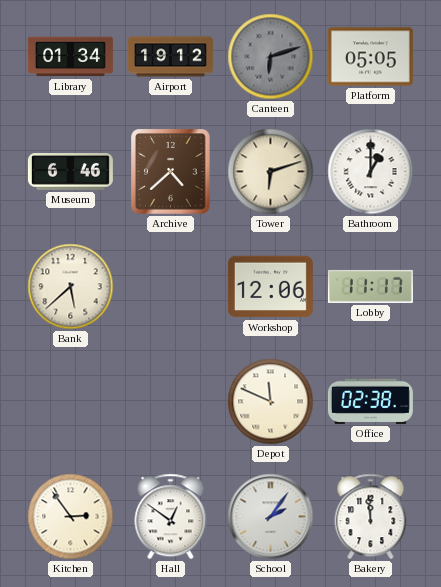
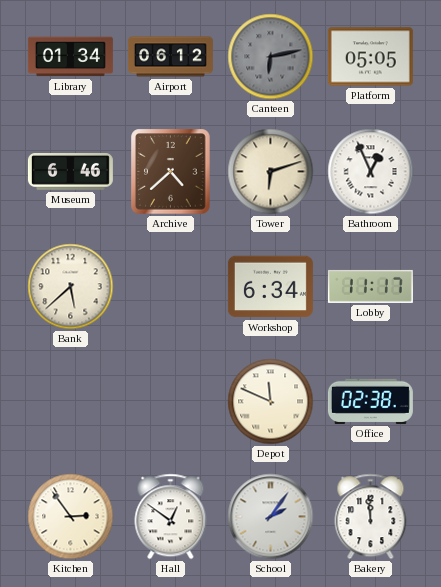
Airport: 19:12 -> 06:12 (170, 57)
Canteen: 6:12 -> 6:13 (271, 57)
Bathroom: 1:00 -> 12:56 (371, 172)
Workshop: 12:06 -> 6:34 (270, 287)
